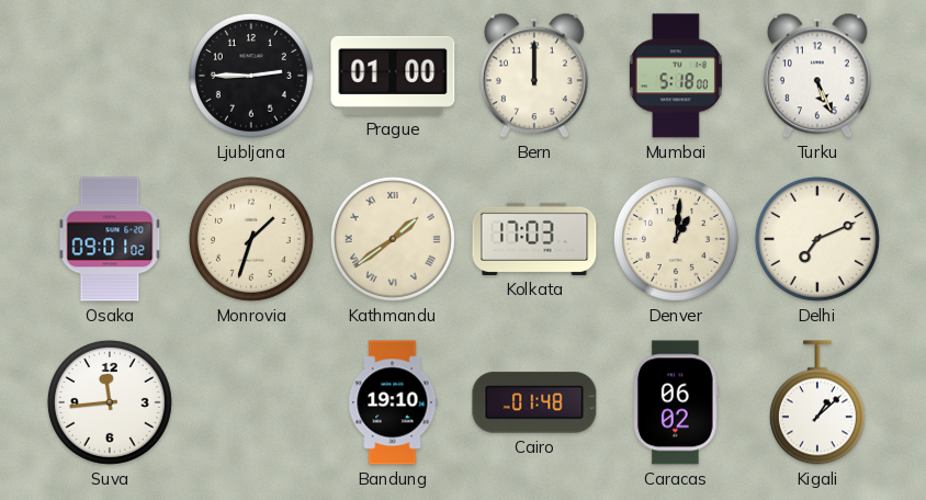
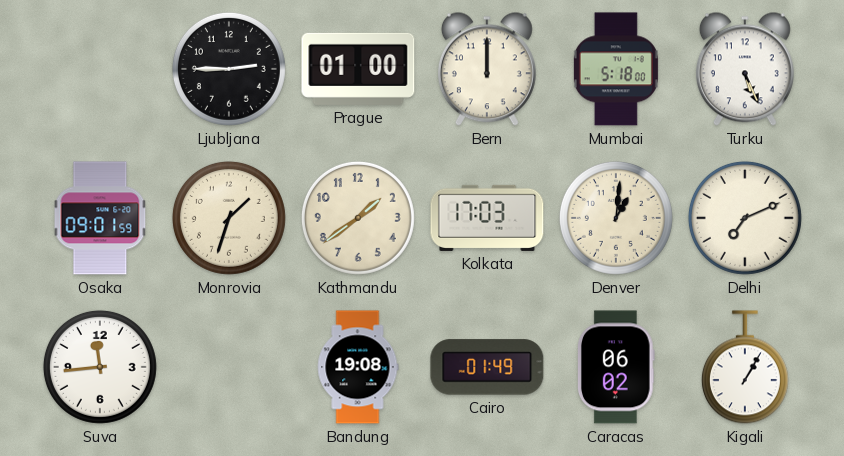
Osaka: 09:01:02 -> 09:01:59 (100, 218)
Kathmandu numerals: Roman -> Arabic (358, 218)
Bandung: 19:10 -> 19:08 (358, 367)
Cairo: 01:48 -> 01:49 (487, 367)
Kigali: 1:08 -> 1:05 (745, 367)
